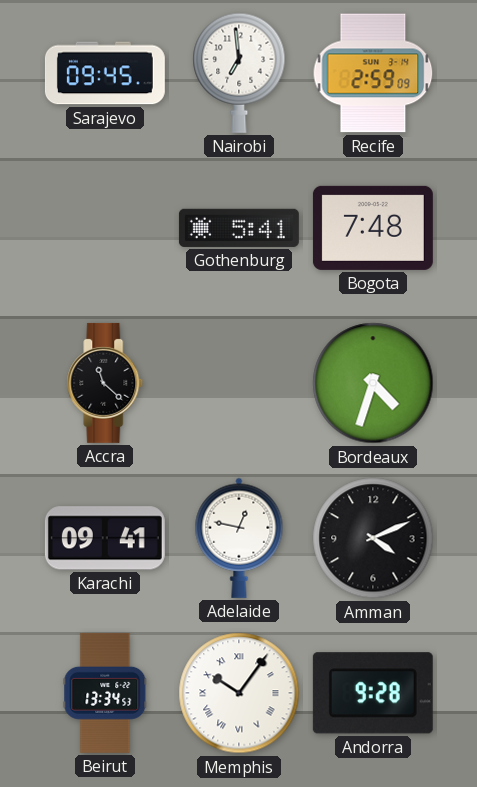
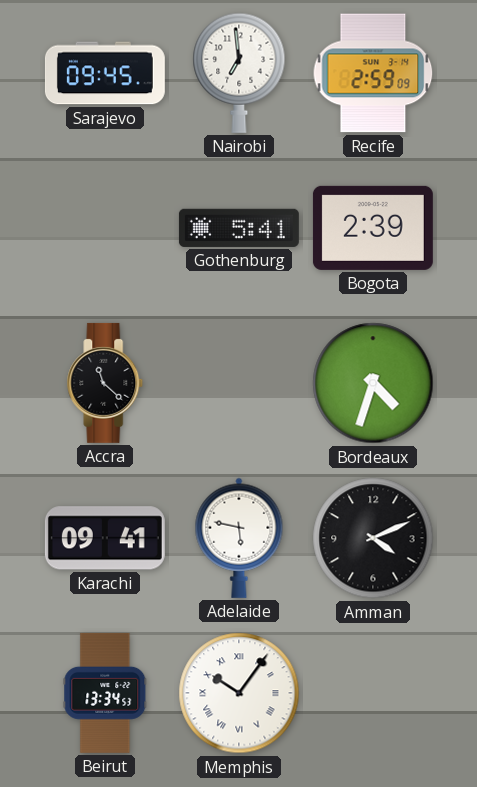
Bogota: 7:48 -> 2:39 (373, 228)
Adelaide: 12:47 -> 5:47 (239, 538)
Andorra: 9:28 -> none (373, 693)
